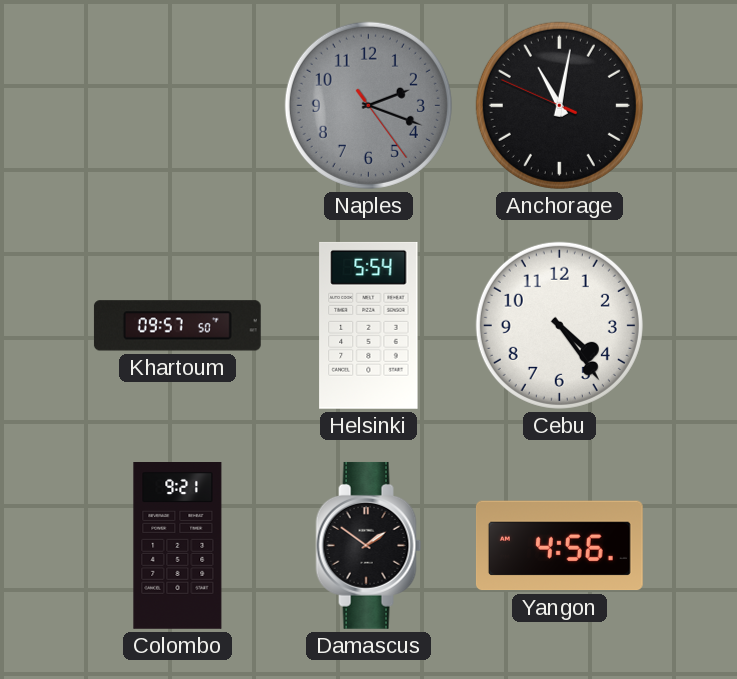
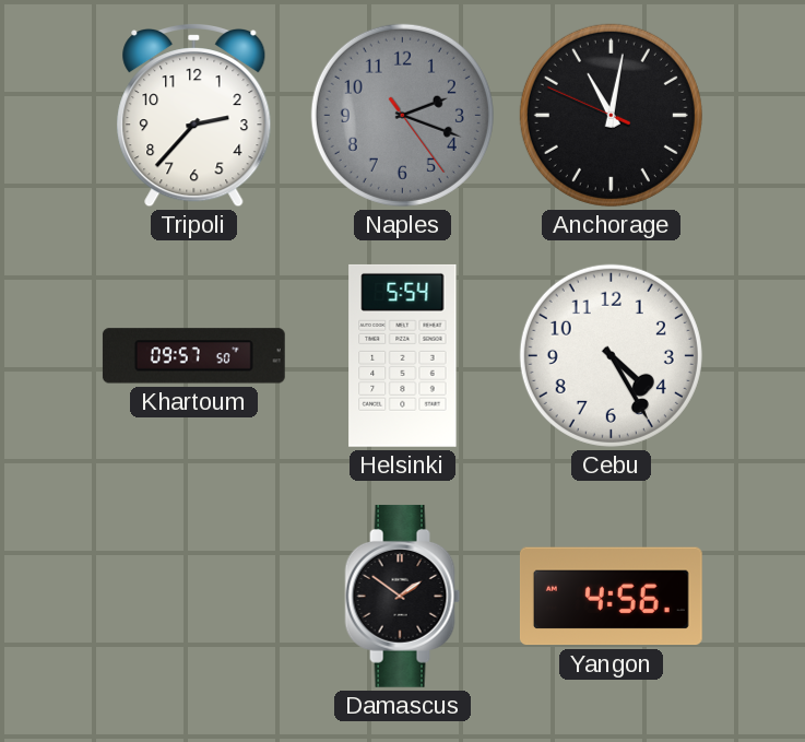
Tripoli: none -> 2:37 (194, 116)
Cebu: 4:24 -> 4:25 (611, 355)
Colombo: 9:21 -> none (178, 546)
